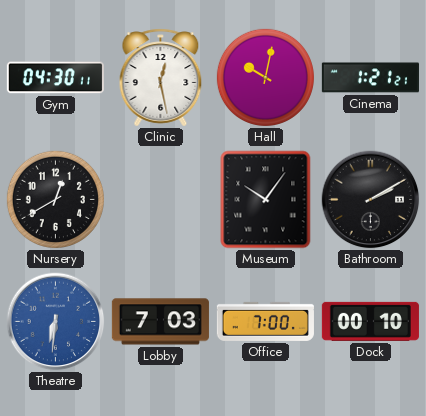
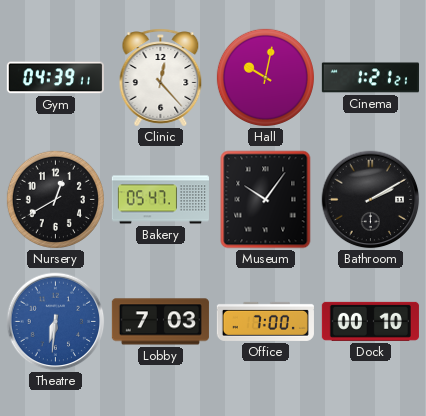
Gym: 04:30 -> 04:39 (55, 78)
Clinic: 12:28 -> 12:23 (161, 78)
Bakery: none -> 05:47 (160, 200)
